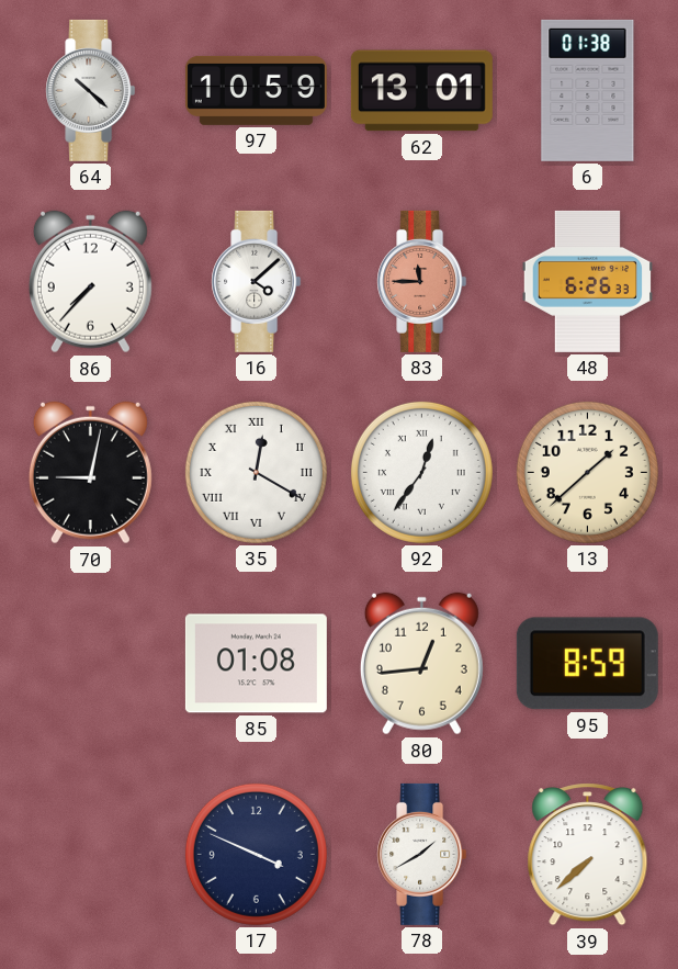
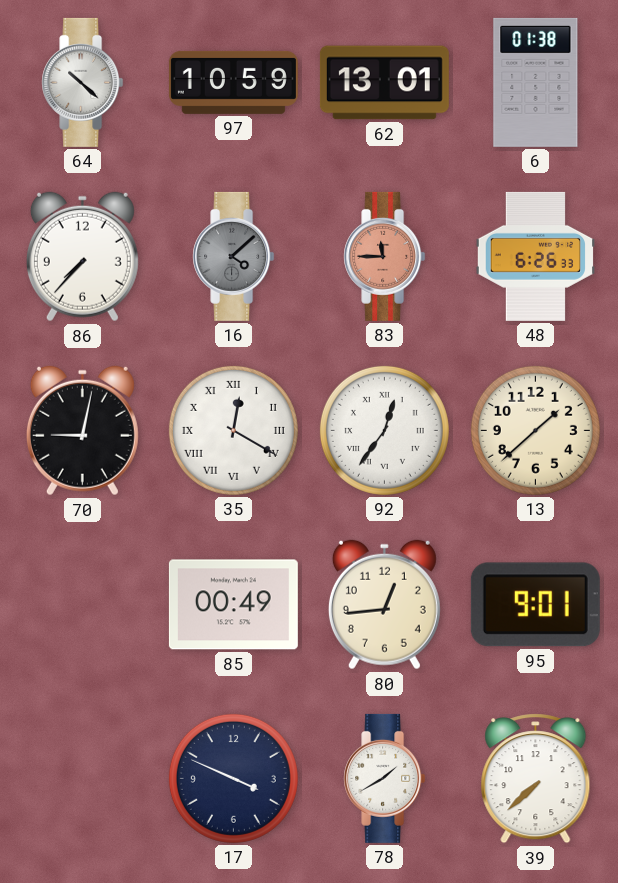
16 dial: white -> grey (234, 256)
85: 01:08 -> 00:49 (233, 605)
95: 8:59 -> 9:01 (535, 605)
